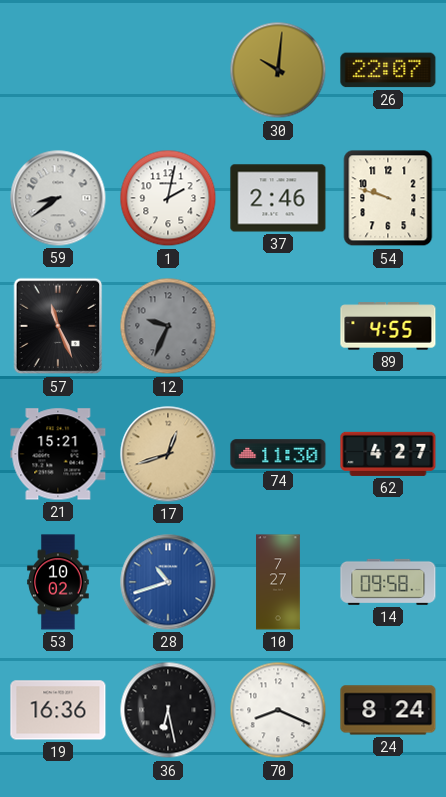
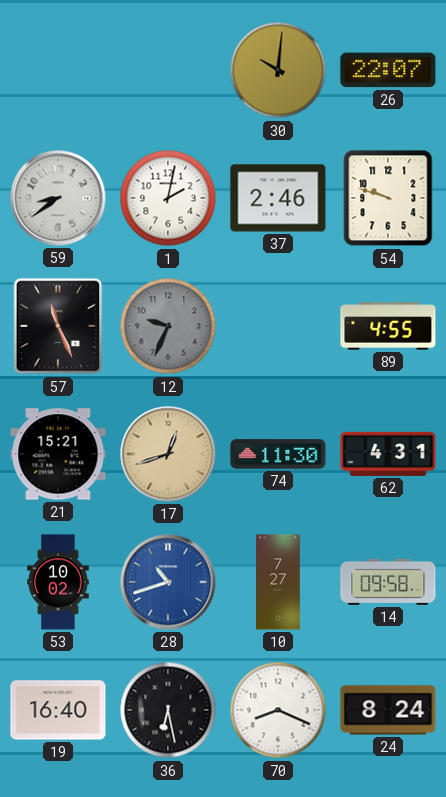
62: 4:27 -> 4:31 (388, 454)
19: 16:36 -> 16:40 (58, 710)
